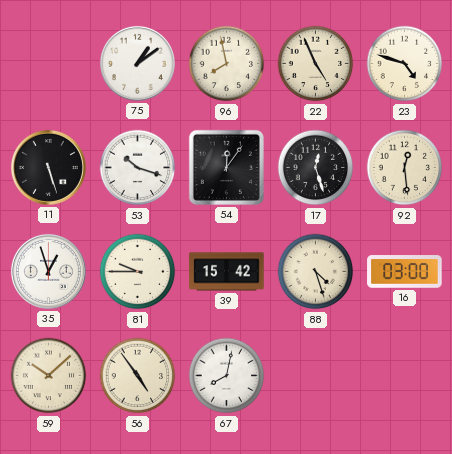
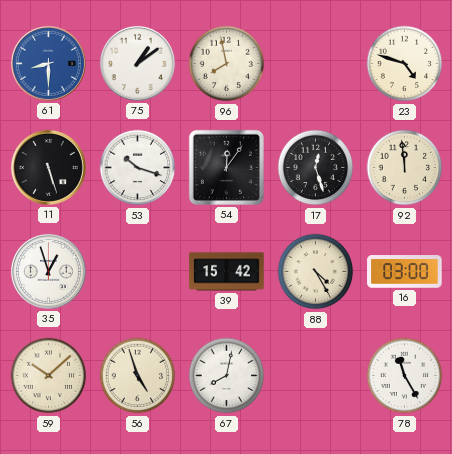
61: none -> 8:30 (48, 63)
22: 4:56 -> none (316, 64)
92: 12:29 -> 11:59 (405, 168)
81: 9:45 -> none (138, 272)
88: 4:27 -> 4:25 (316, 272)
56: 4:54 -> 4:57 (138, 376)
78: none -> 11:25 (405, 376)
